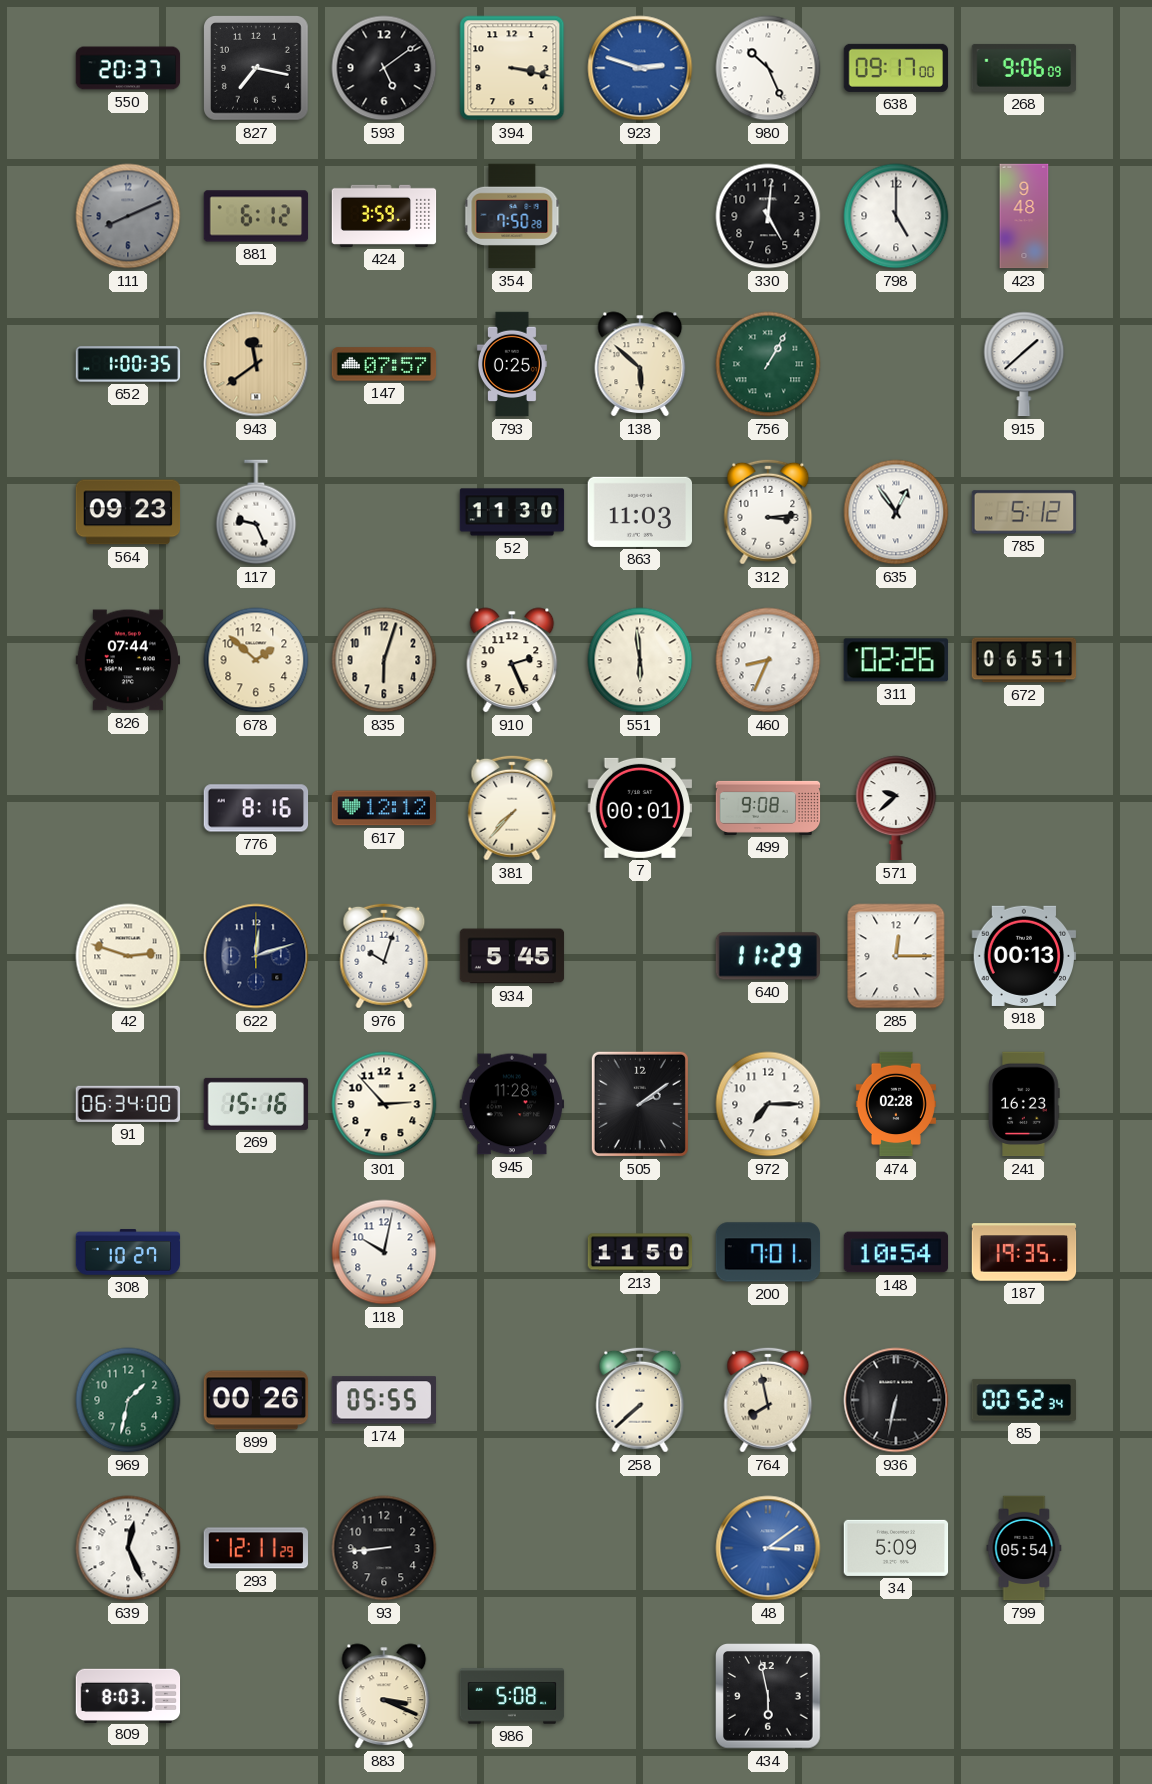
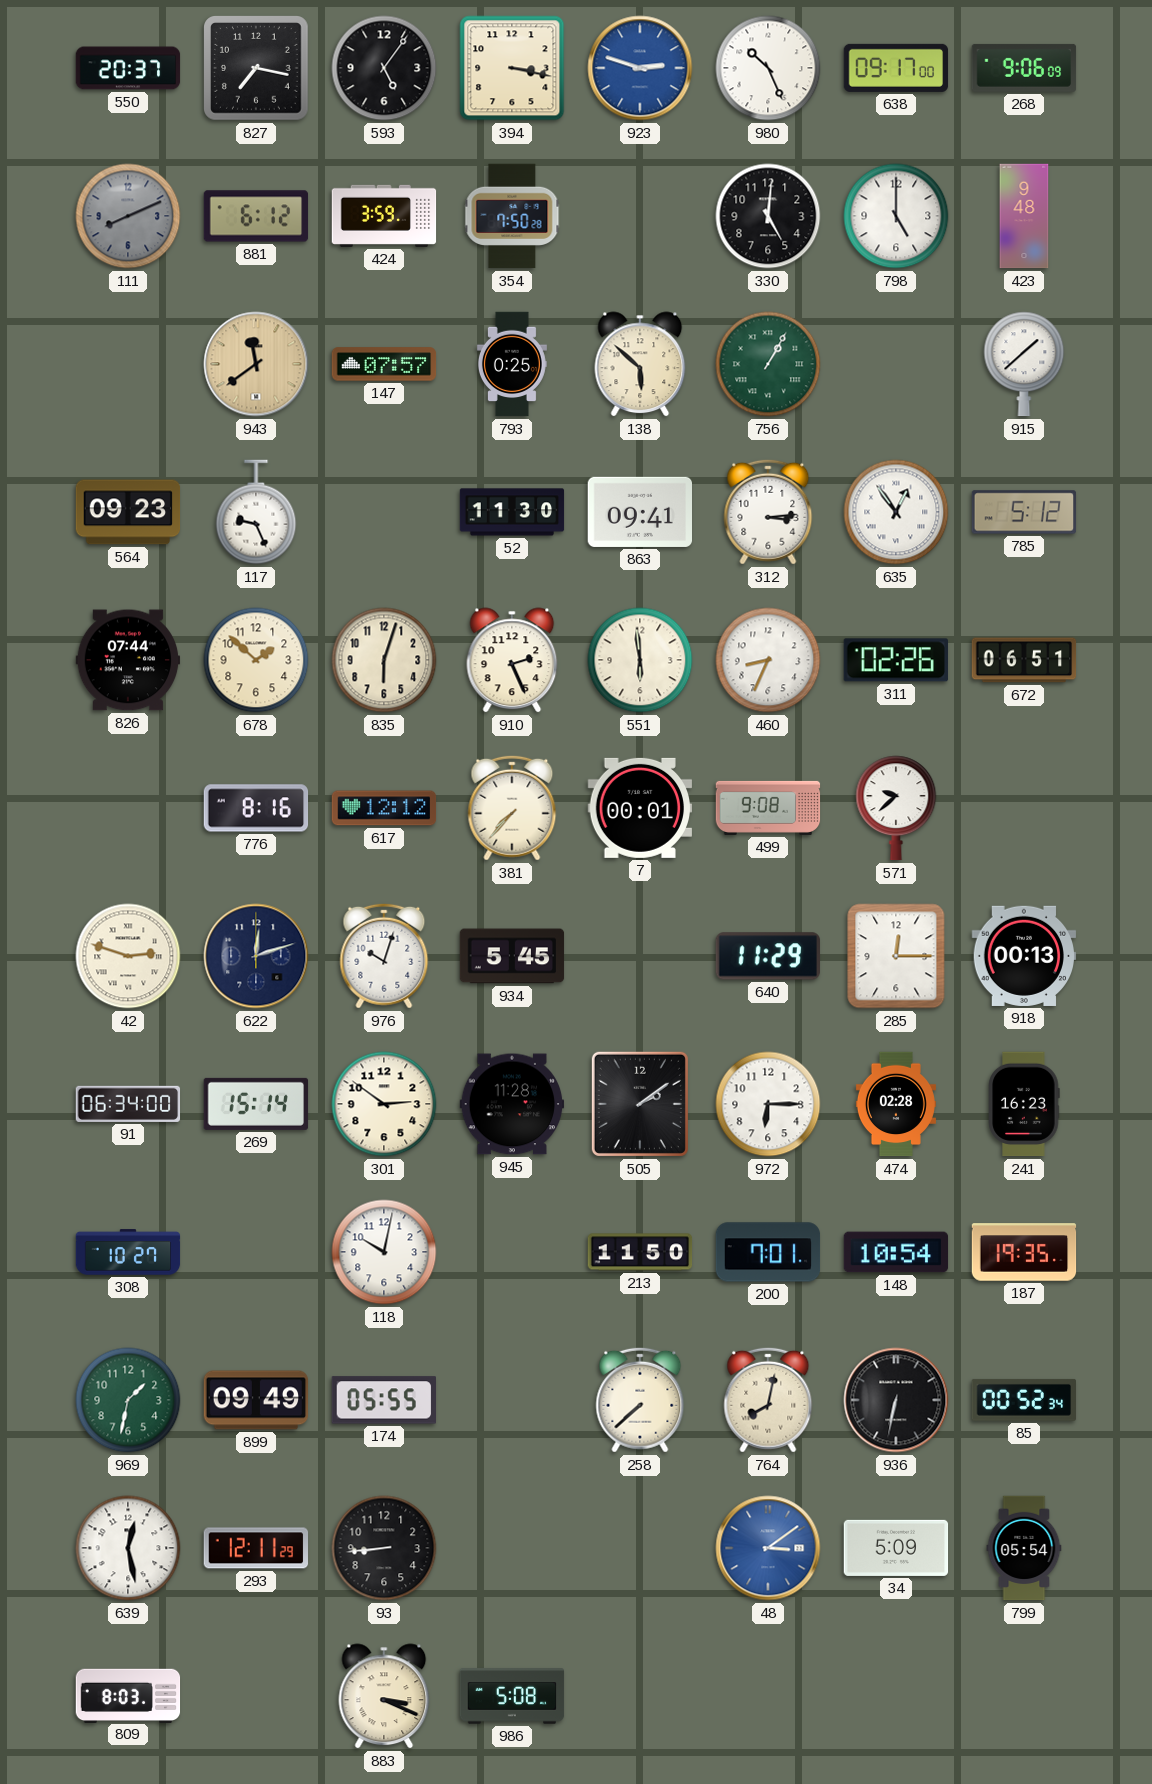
593: 5:09 -> 5:06 (384, 68)
652: 1:00 -> none (128, 364)
863: 11:03 -> 09:41 (640, 512)
269: 15:16 -> 15:14 (256, 1104)
301: 2:53 -> 2:51 (384, 1104)
972: 7:15 -> 6:15 (768, 1104)
899: 00:26 -> 09:49 (256, 1400)
764: 7:58 -> 8:02 (768, 1400)
639: 12:26 -> 12:28 (128, 1548)
434: 5:58 -> none (769, 1697)
